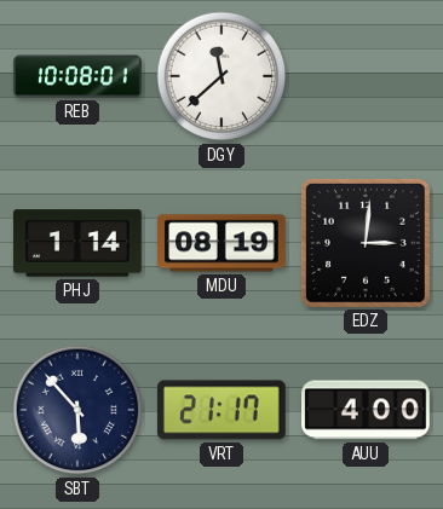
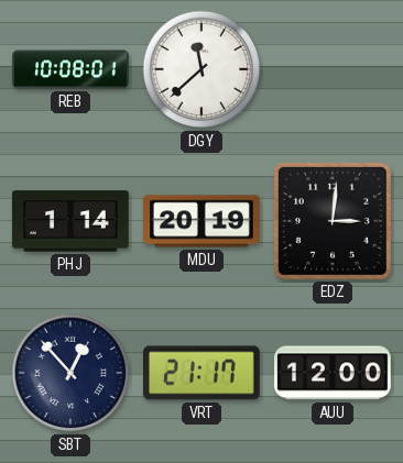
MDU: 08:19 -> 20:19 (203, 221)
SBT: 5:53 -> 12:53 (70, 373)
AUU: 4:00 -> 12:00 (334, 373)
